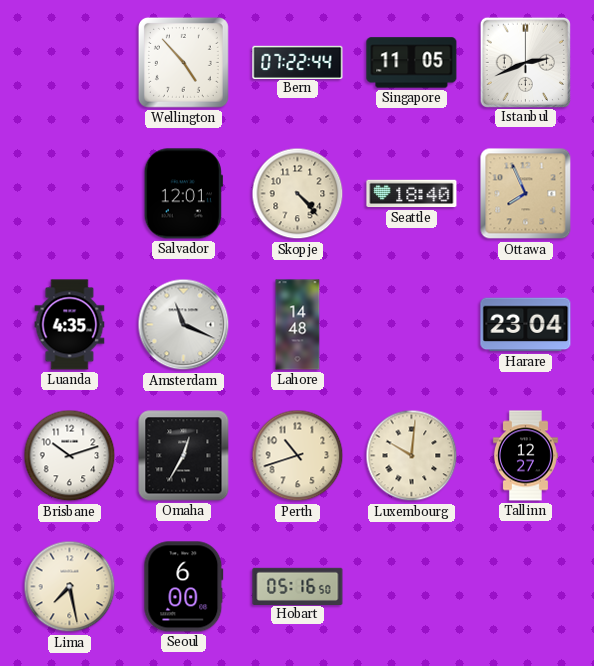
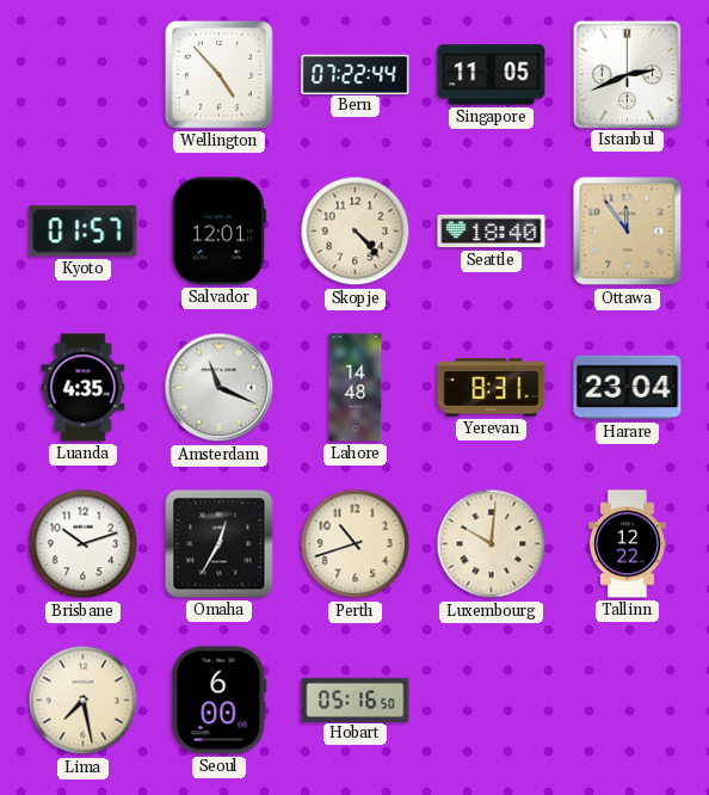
Kyoto: none -> 01:57 (84, 232)
Ottawa: 7:56 -> 11:54 (628, 232)
Yerevan: none -> 8:31 (492, 388)
Tallinn: 12:27 -> 12:22 (627, 544)
